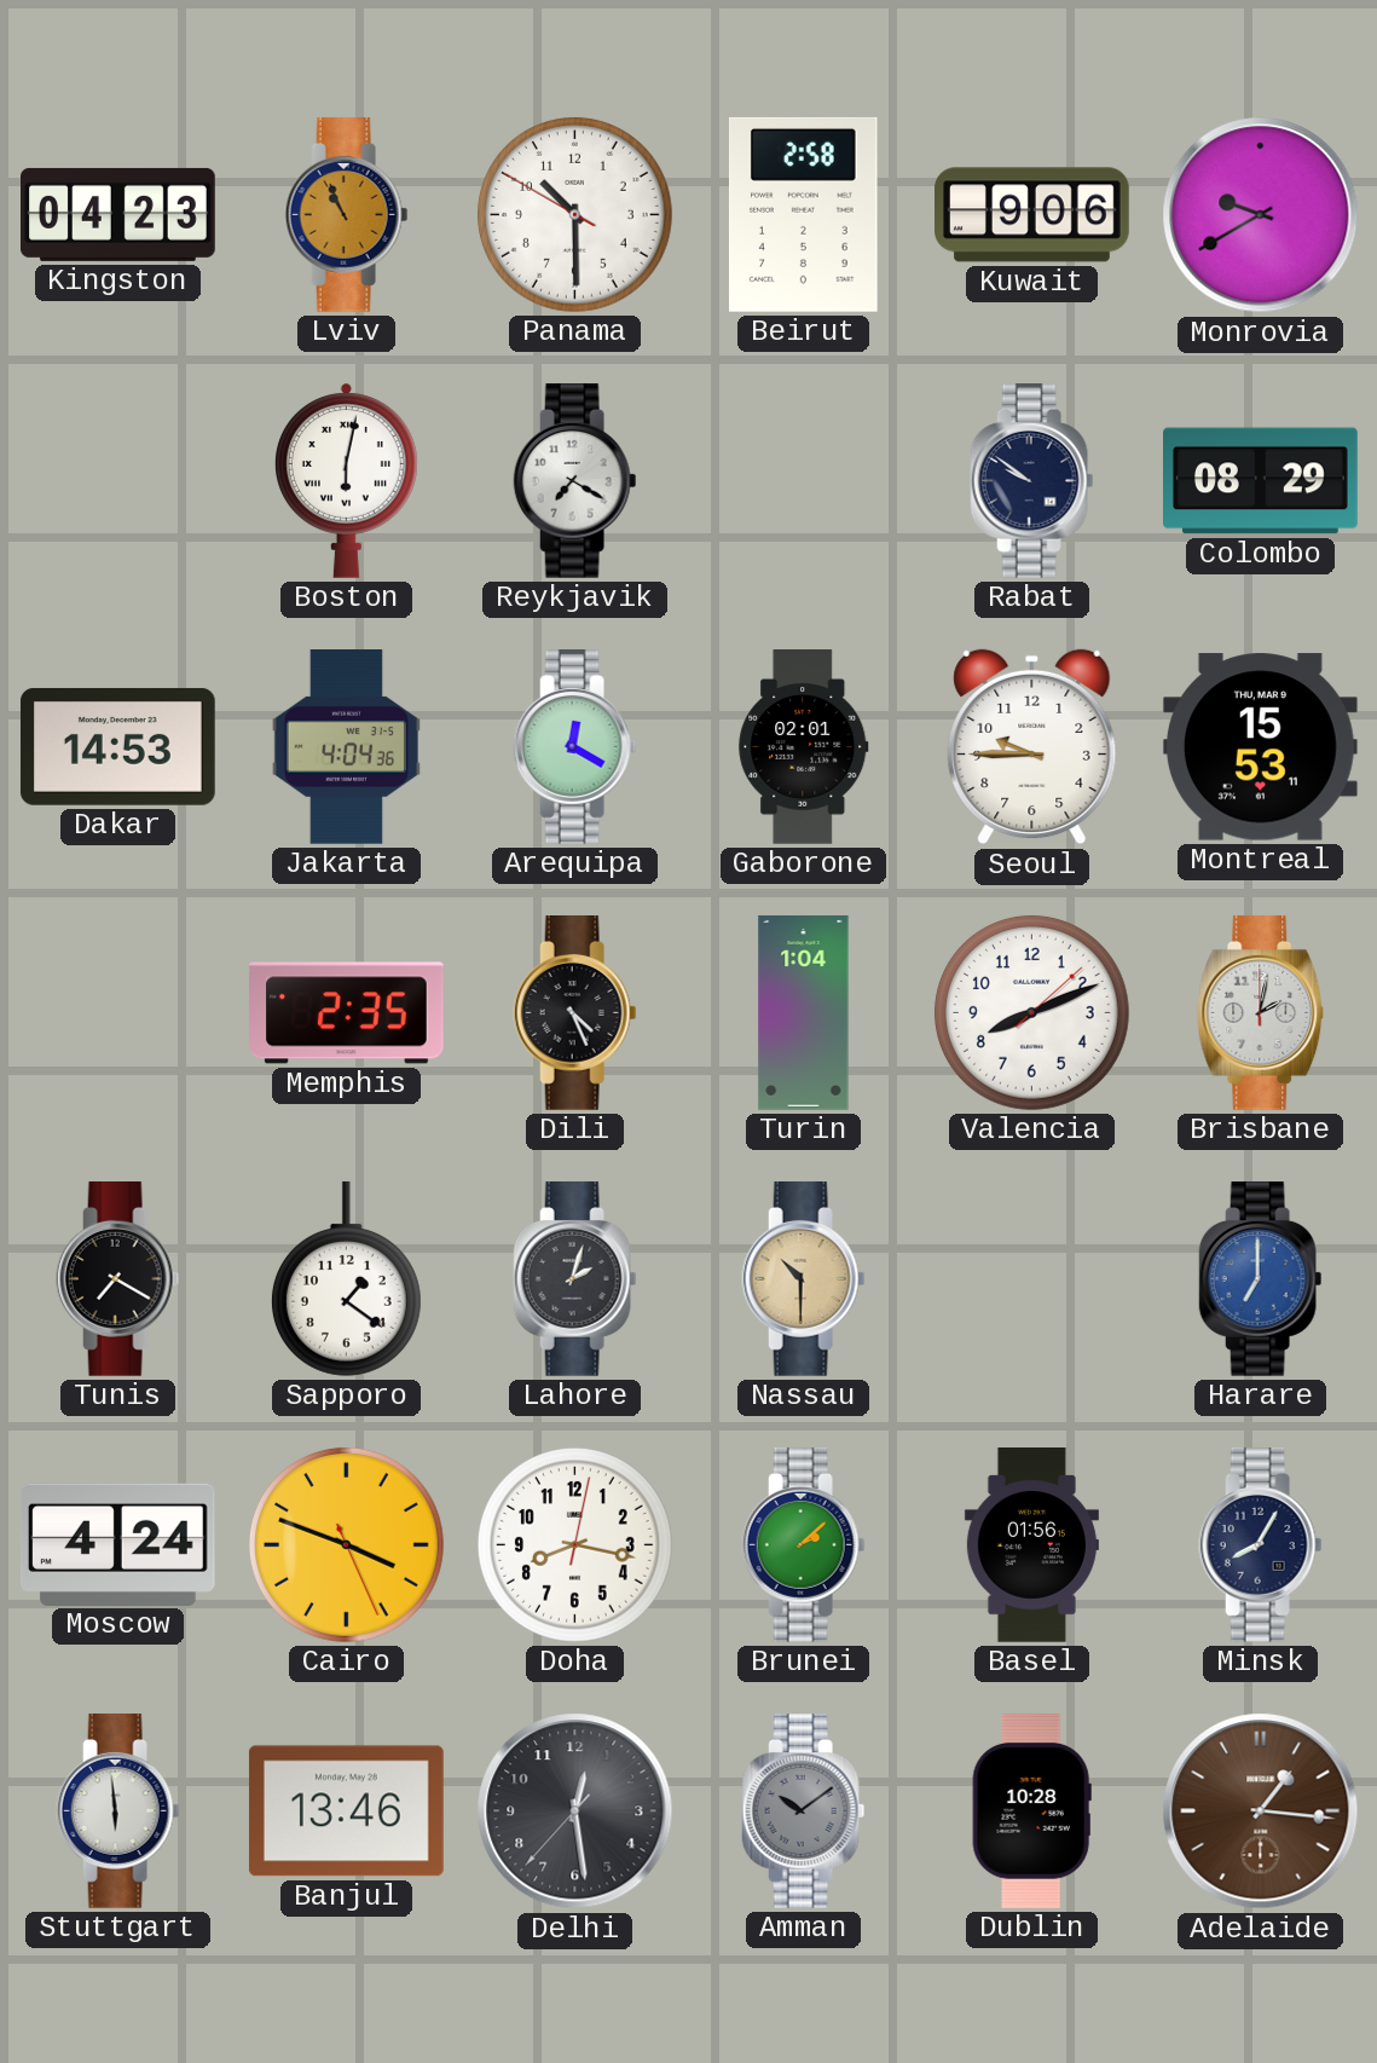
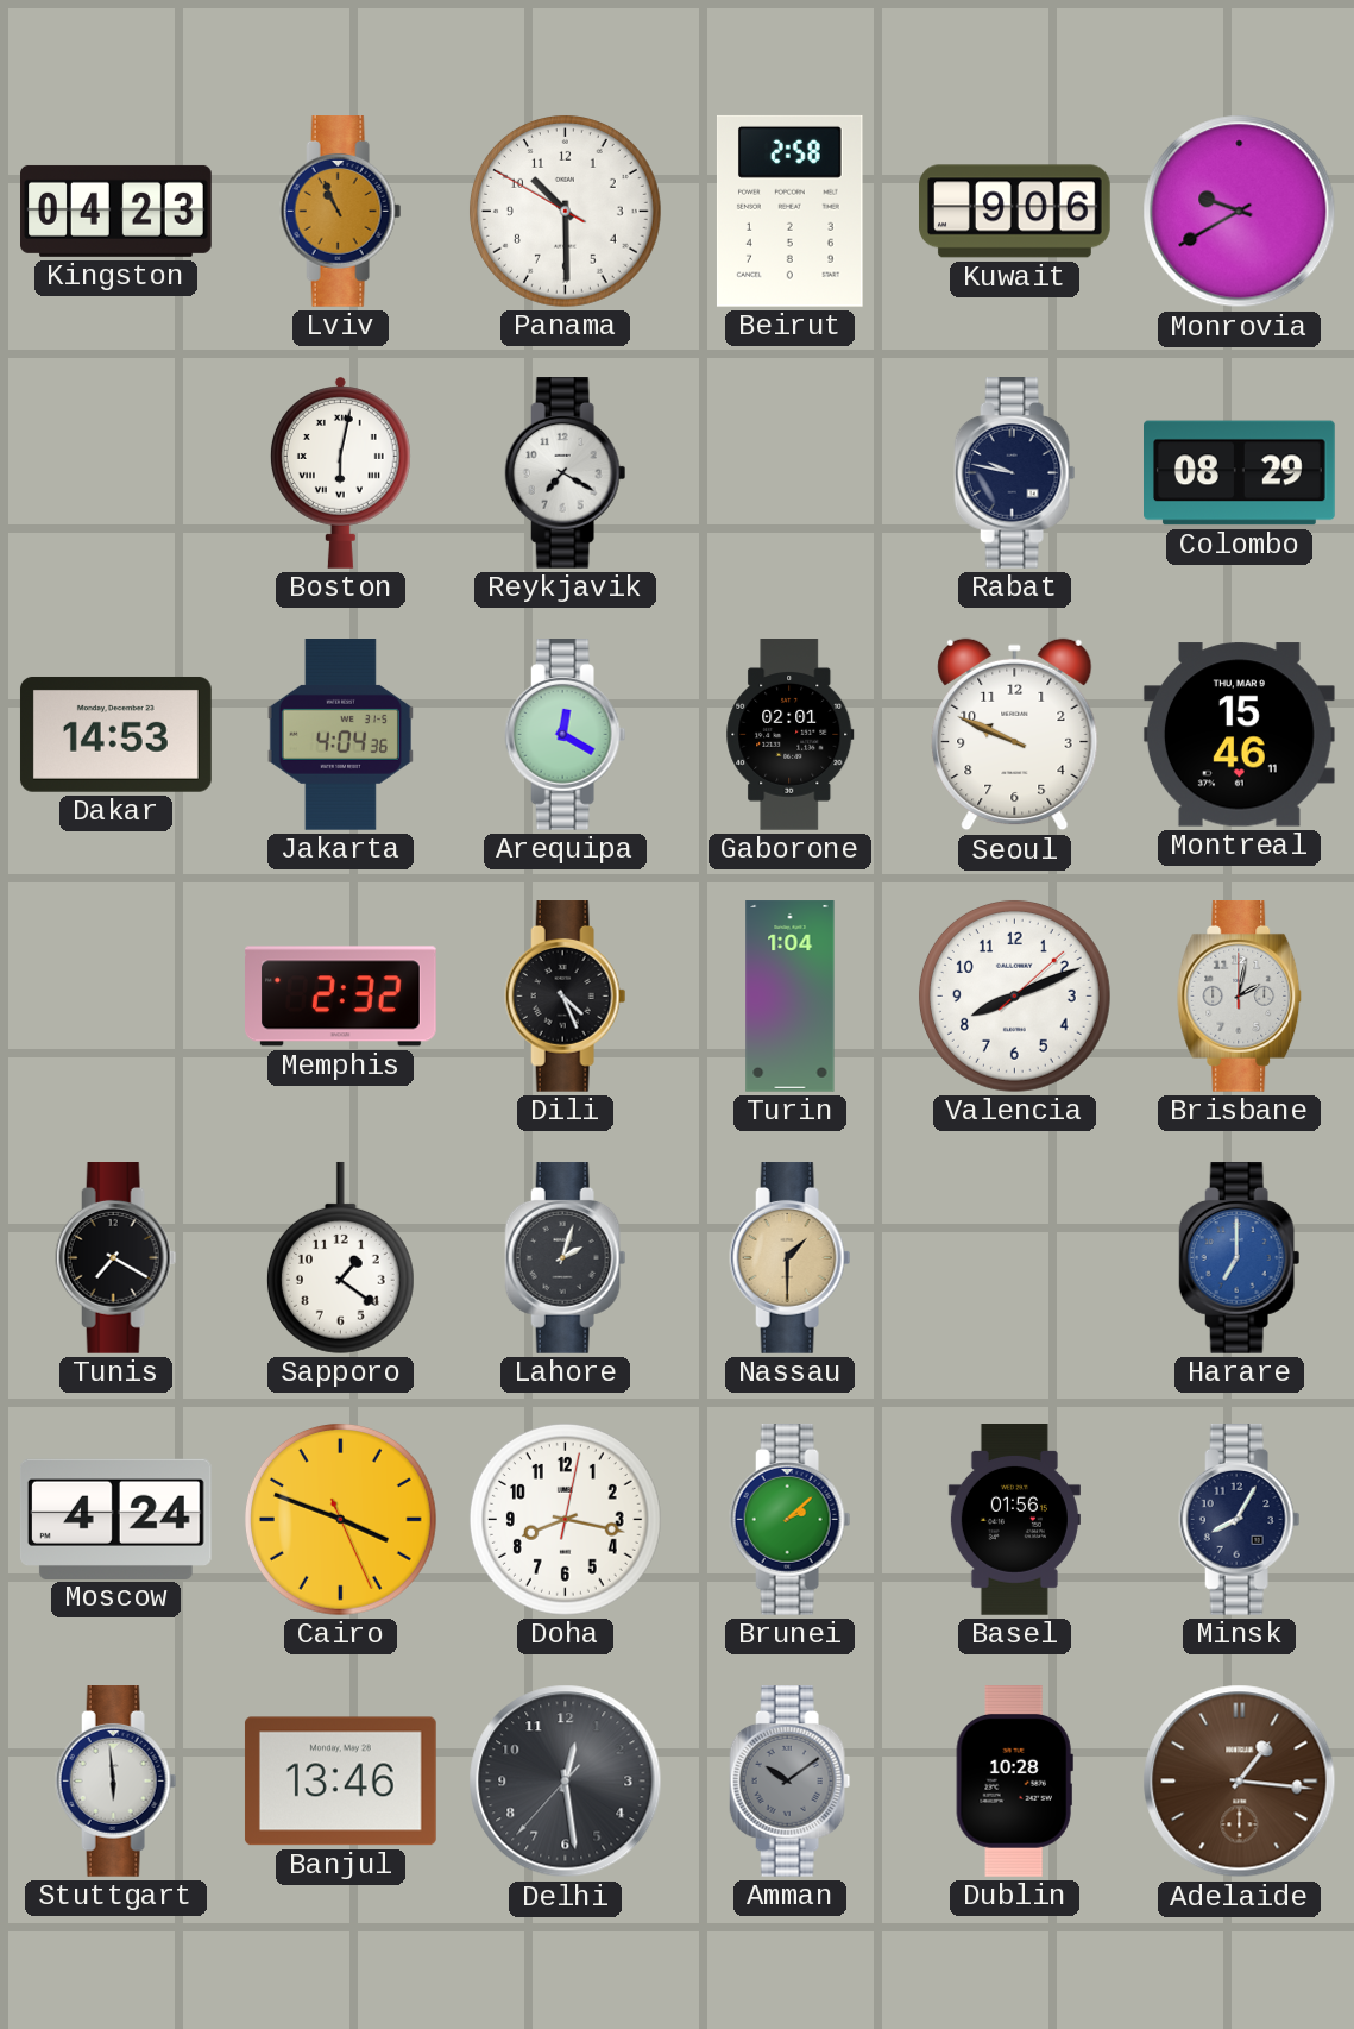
Rabat: 9:51 -> 9:47 (1015, 473)
Seoul: 9:45 -> 9:49 (1015, 735)
Montreal: 15:53 -> 15:46 (1239, 735)
Memphis: 2:35 -> 2:32 (341, 997)
Nassau: 10:30 -> 1:30 (791, 1258)
